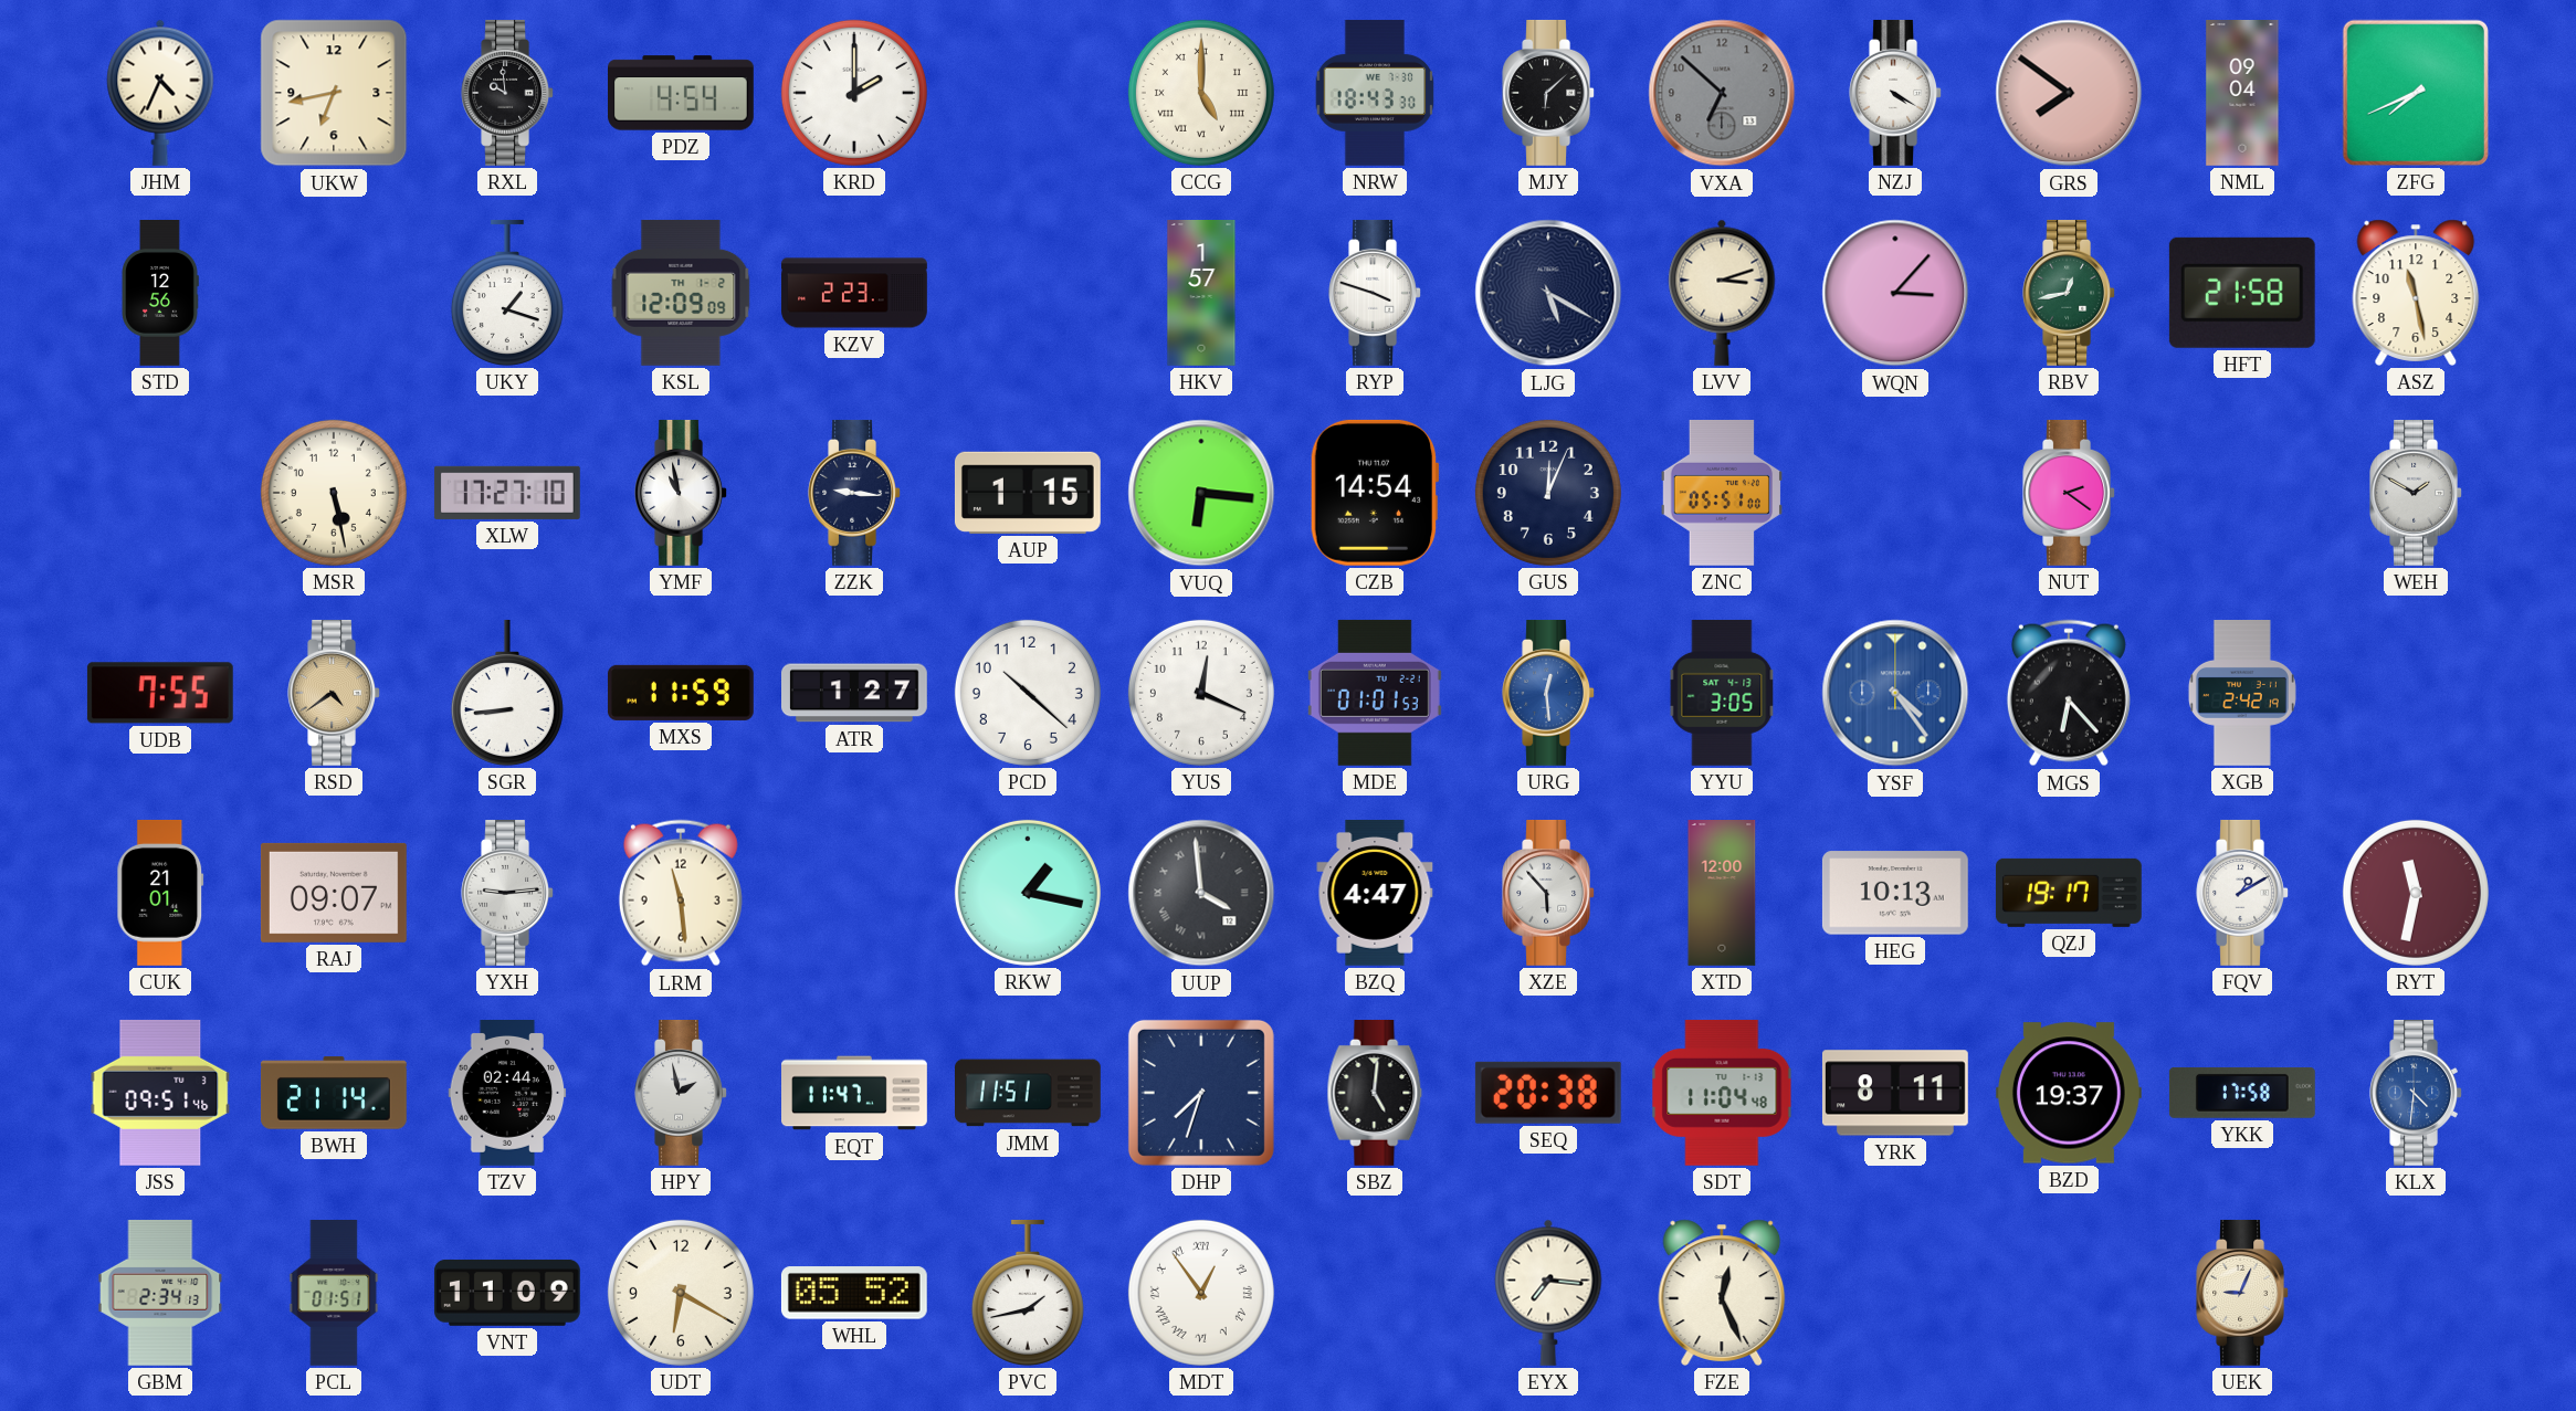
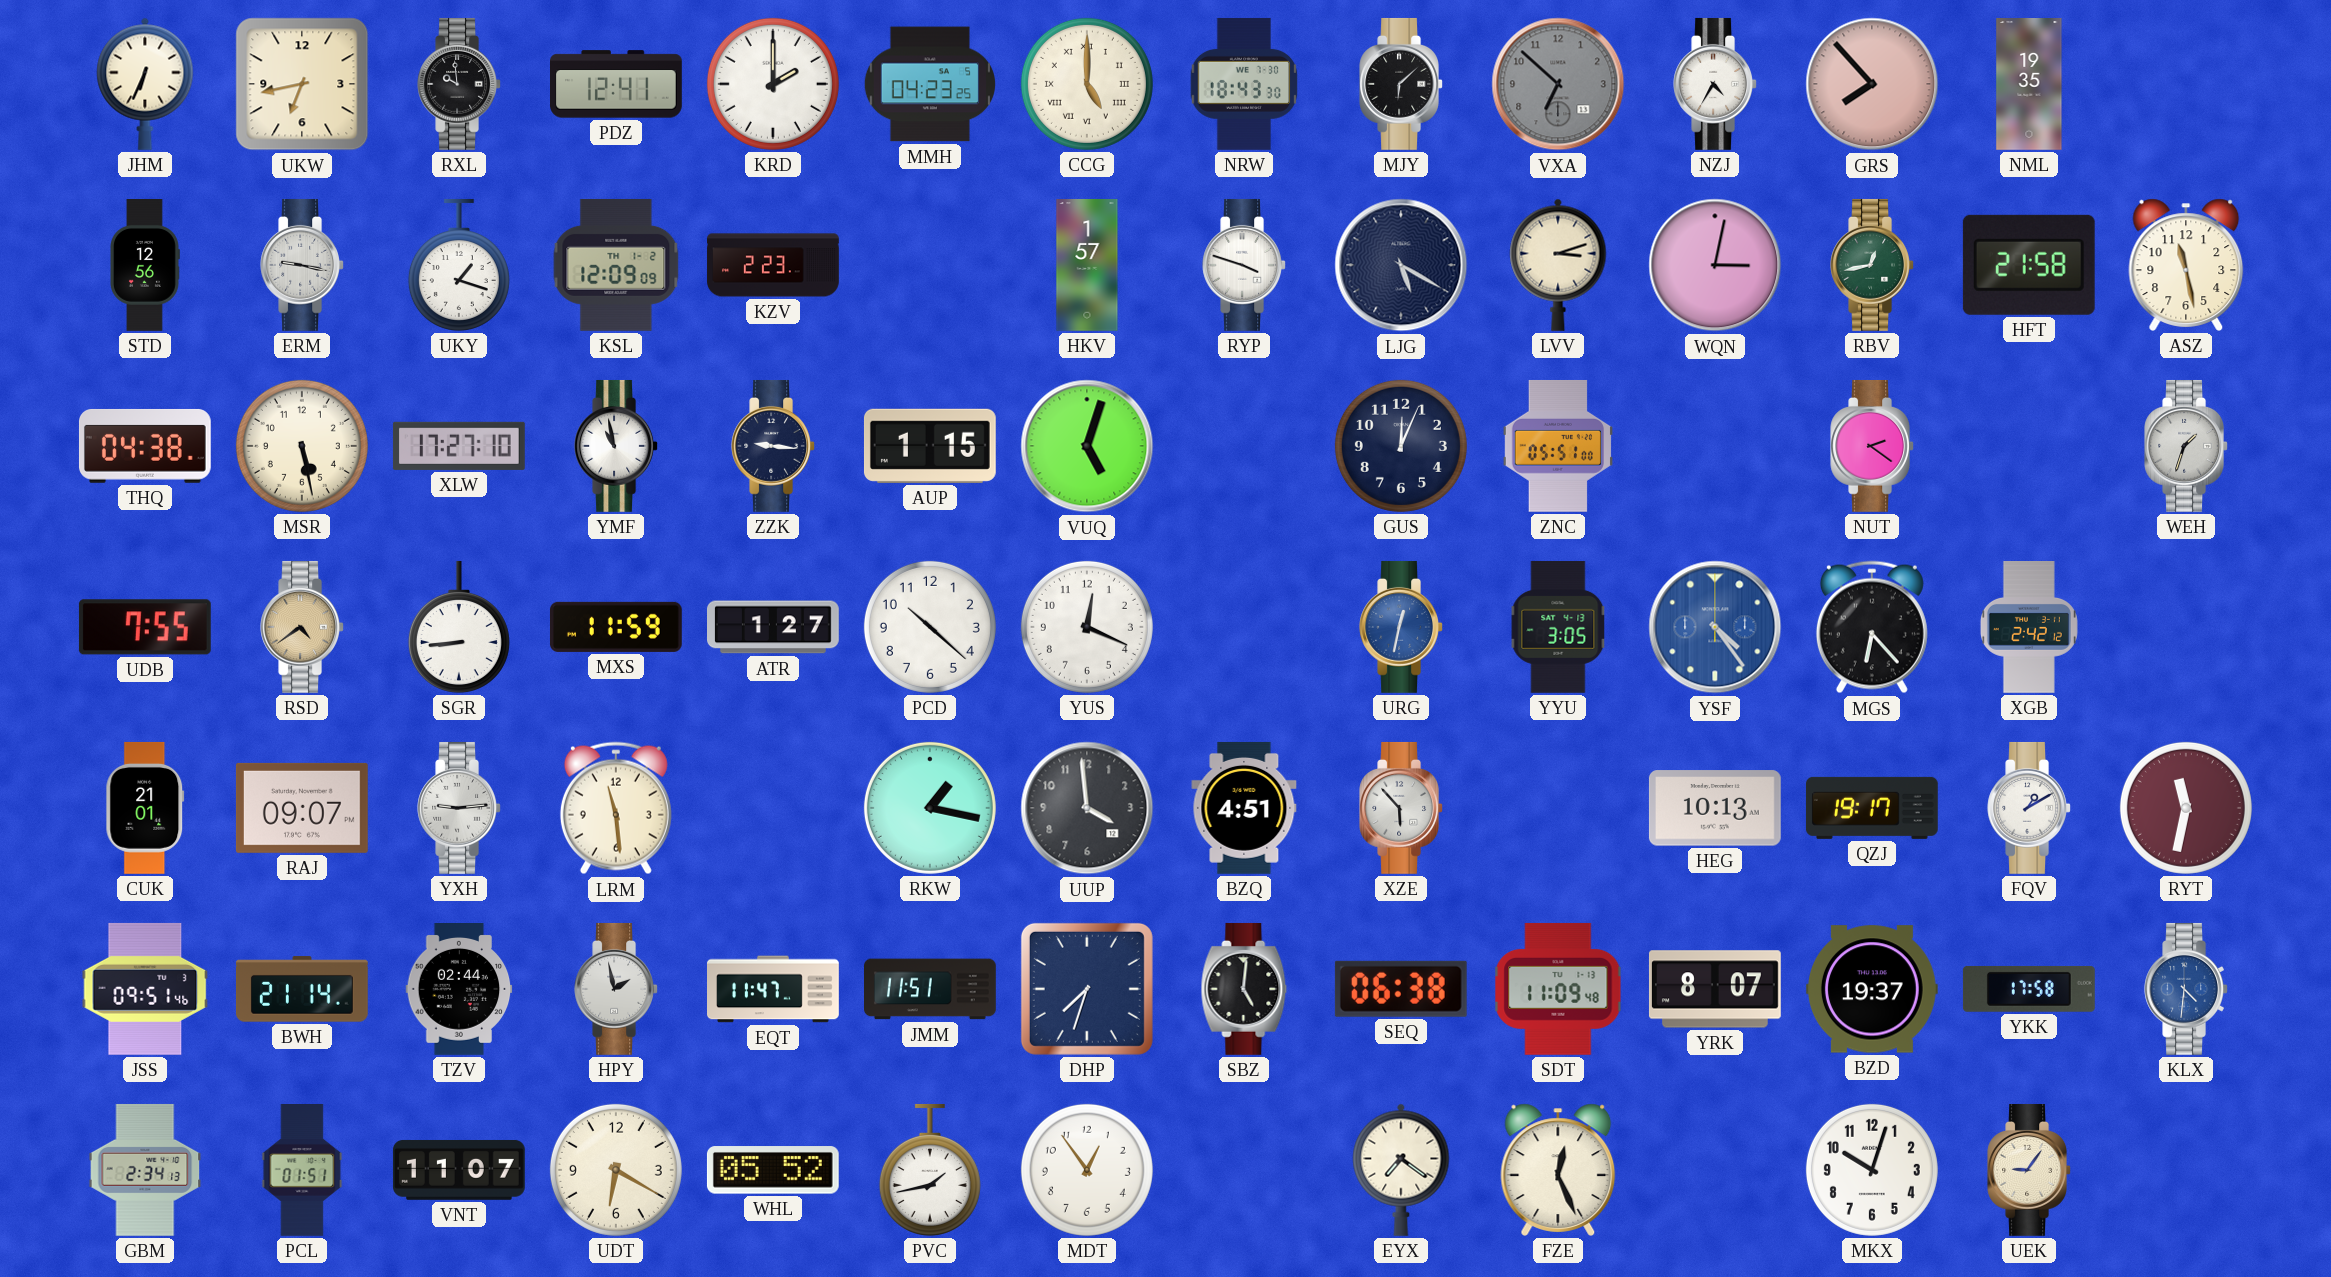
JHM: 4:34 -> 6:34 (145, 84)
PDZ: 4:54 -> 12:41 (617, 84)
MMH: none -> 04:23 (929, 84)
NZJ: 4:20 -> 4:35 (1715, 84)
GRS: 7:51 -> 7:53 (1872, 84)
NML: 09:04 -> 19:35 (2029, 85)
ZFG: 7:41 -> none (2416, 93)
ERM: none -> 9:17 (302, 265)
WQN: 3:07 -> 3:02 (1715, 265)
THQ: none -> 04:38 (145, 446)
VUQ: 6:16 -> 5:03 (1087, 446)
CZB: 14:54 -> none (1375, 493)
WEH: 1:50 -> 1:33 (2186, 446)
MDE: 01:01 -> none (1375, 693)
URG: 12:29 -> 12:32 (1401, 627)
XGB: 2:42:19 -> 2:42:12 (2029, 628)
UUP numerals: Roman -> Arabic (1087, 808)
BZQ: 4:47 -> 4:51 (1244, 808)
XTD: 12:00 -> none (1722, 894)
SEQ: 20:38 -> 06:38 (1401, 989)
SDT: 11:04 -> 11:09 (1558, 989)
YRK: 8:11 -> 8:07 (1715, 989)
VNT: 11:09 -> 11:07 (459, 1170)
MDT numerals: Roman -> Arabic (1087, 1170)
EYX: 7:16 -> 7:21 (1401, 1170)
MKX: none -> 10:03 (1872, 1170)
UEK: 9:04 -> 9:06 (2029, 1170)
